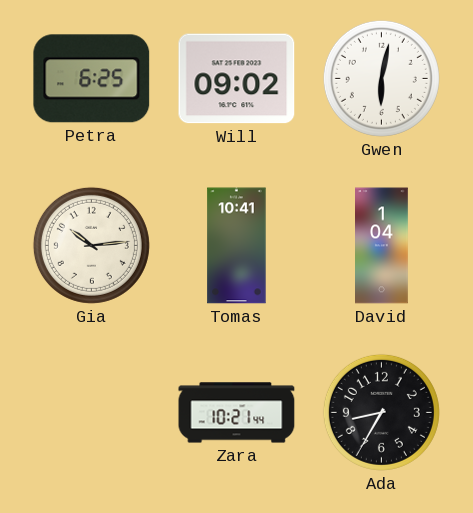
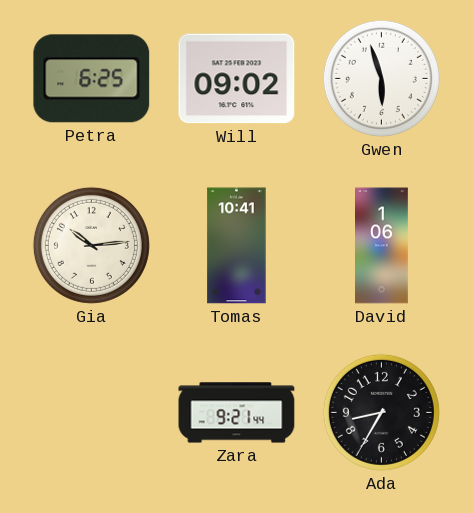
Gwen: 6:02 -> 5:57 (381, 78)
David: 1:04 -> 1:06 (382, 246)
Zara: 10:21 -> 9:21 (237, 413)
